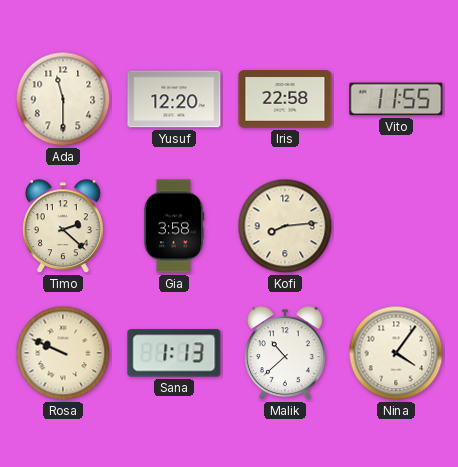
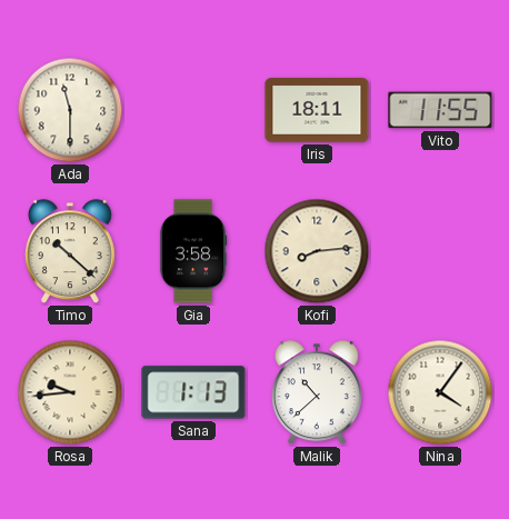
Yusuf: 12:20 -> none (174, 99)
Iris: 22:58 -> 18:11 (317, 110)
Timo: 2:22 -> 10:22 (70, 252)
Rosa: 9:49 -> 9:44 (70, 392)
